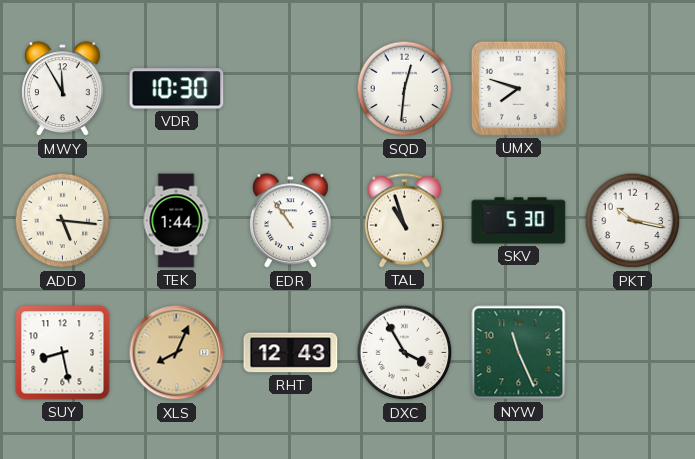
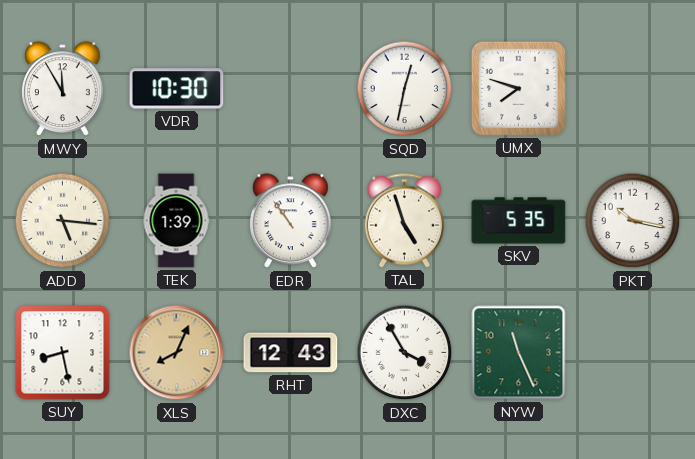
SQD: 12:31 -> 12:32 (405, 89)
TEK: 1:44 -> 1:39 (176, 221)
TAL: 10:57 -> 4:57 (404, 221)
SKV: 5:30 -> 5:35 (519, 221)
